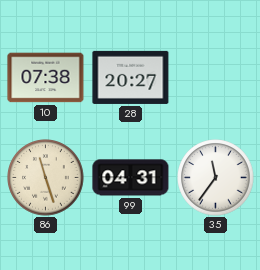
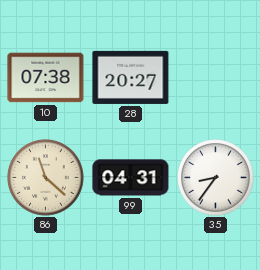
86: 11:27 -> 11:22 (46, 178)
35: 11:36 -> 8:36 (216, 178)
